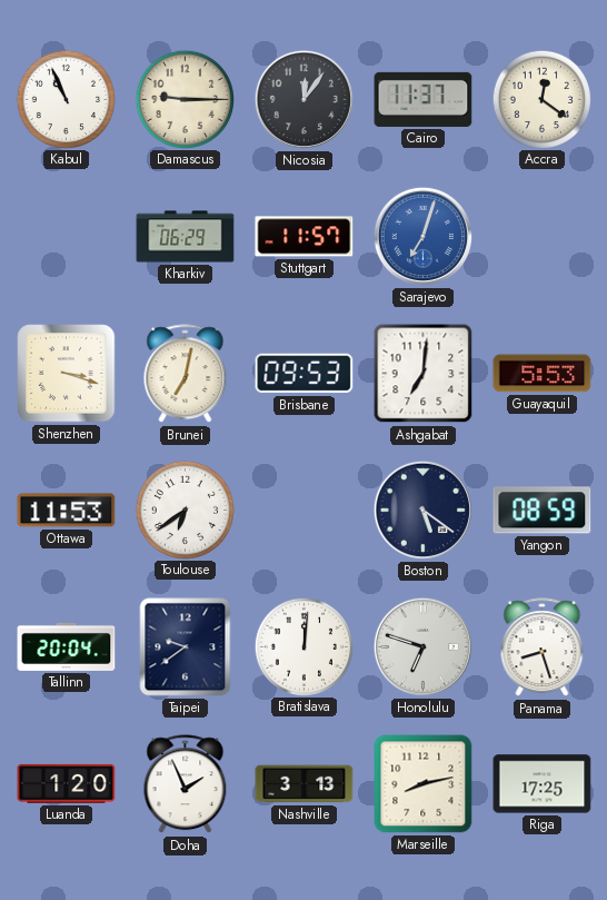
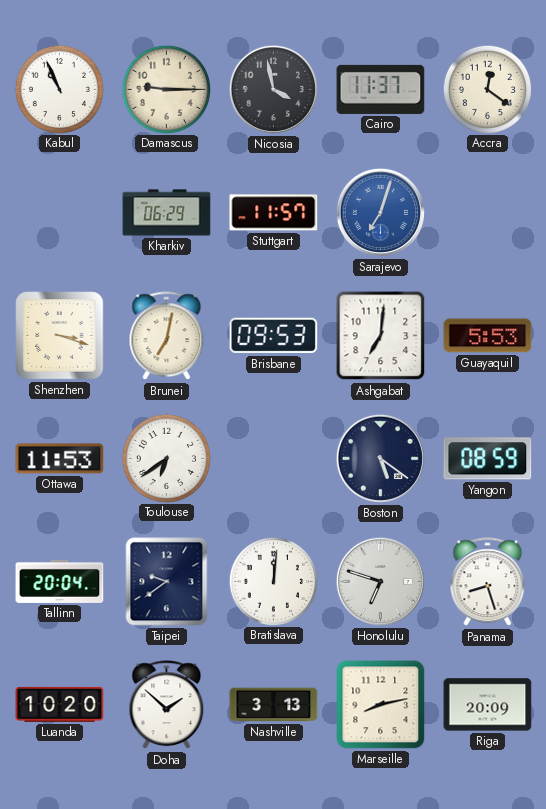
Nicosia: 12:06 -> 3:58 (273, 89)
Luanda: 1:20 -> 10:20 (60, 704)
Doha: 1:56 -> 1:52 (167, 705)
Riga: 17:25 -> 20:09 (488, 705)
